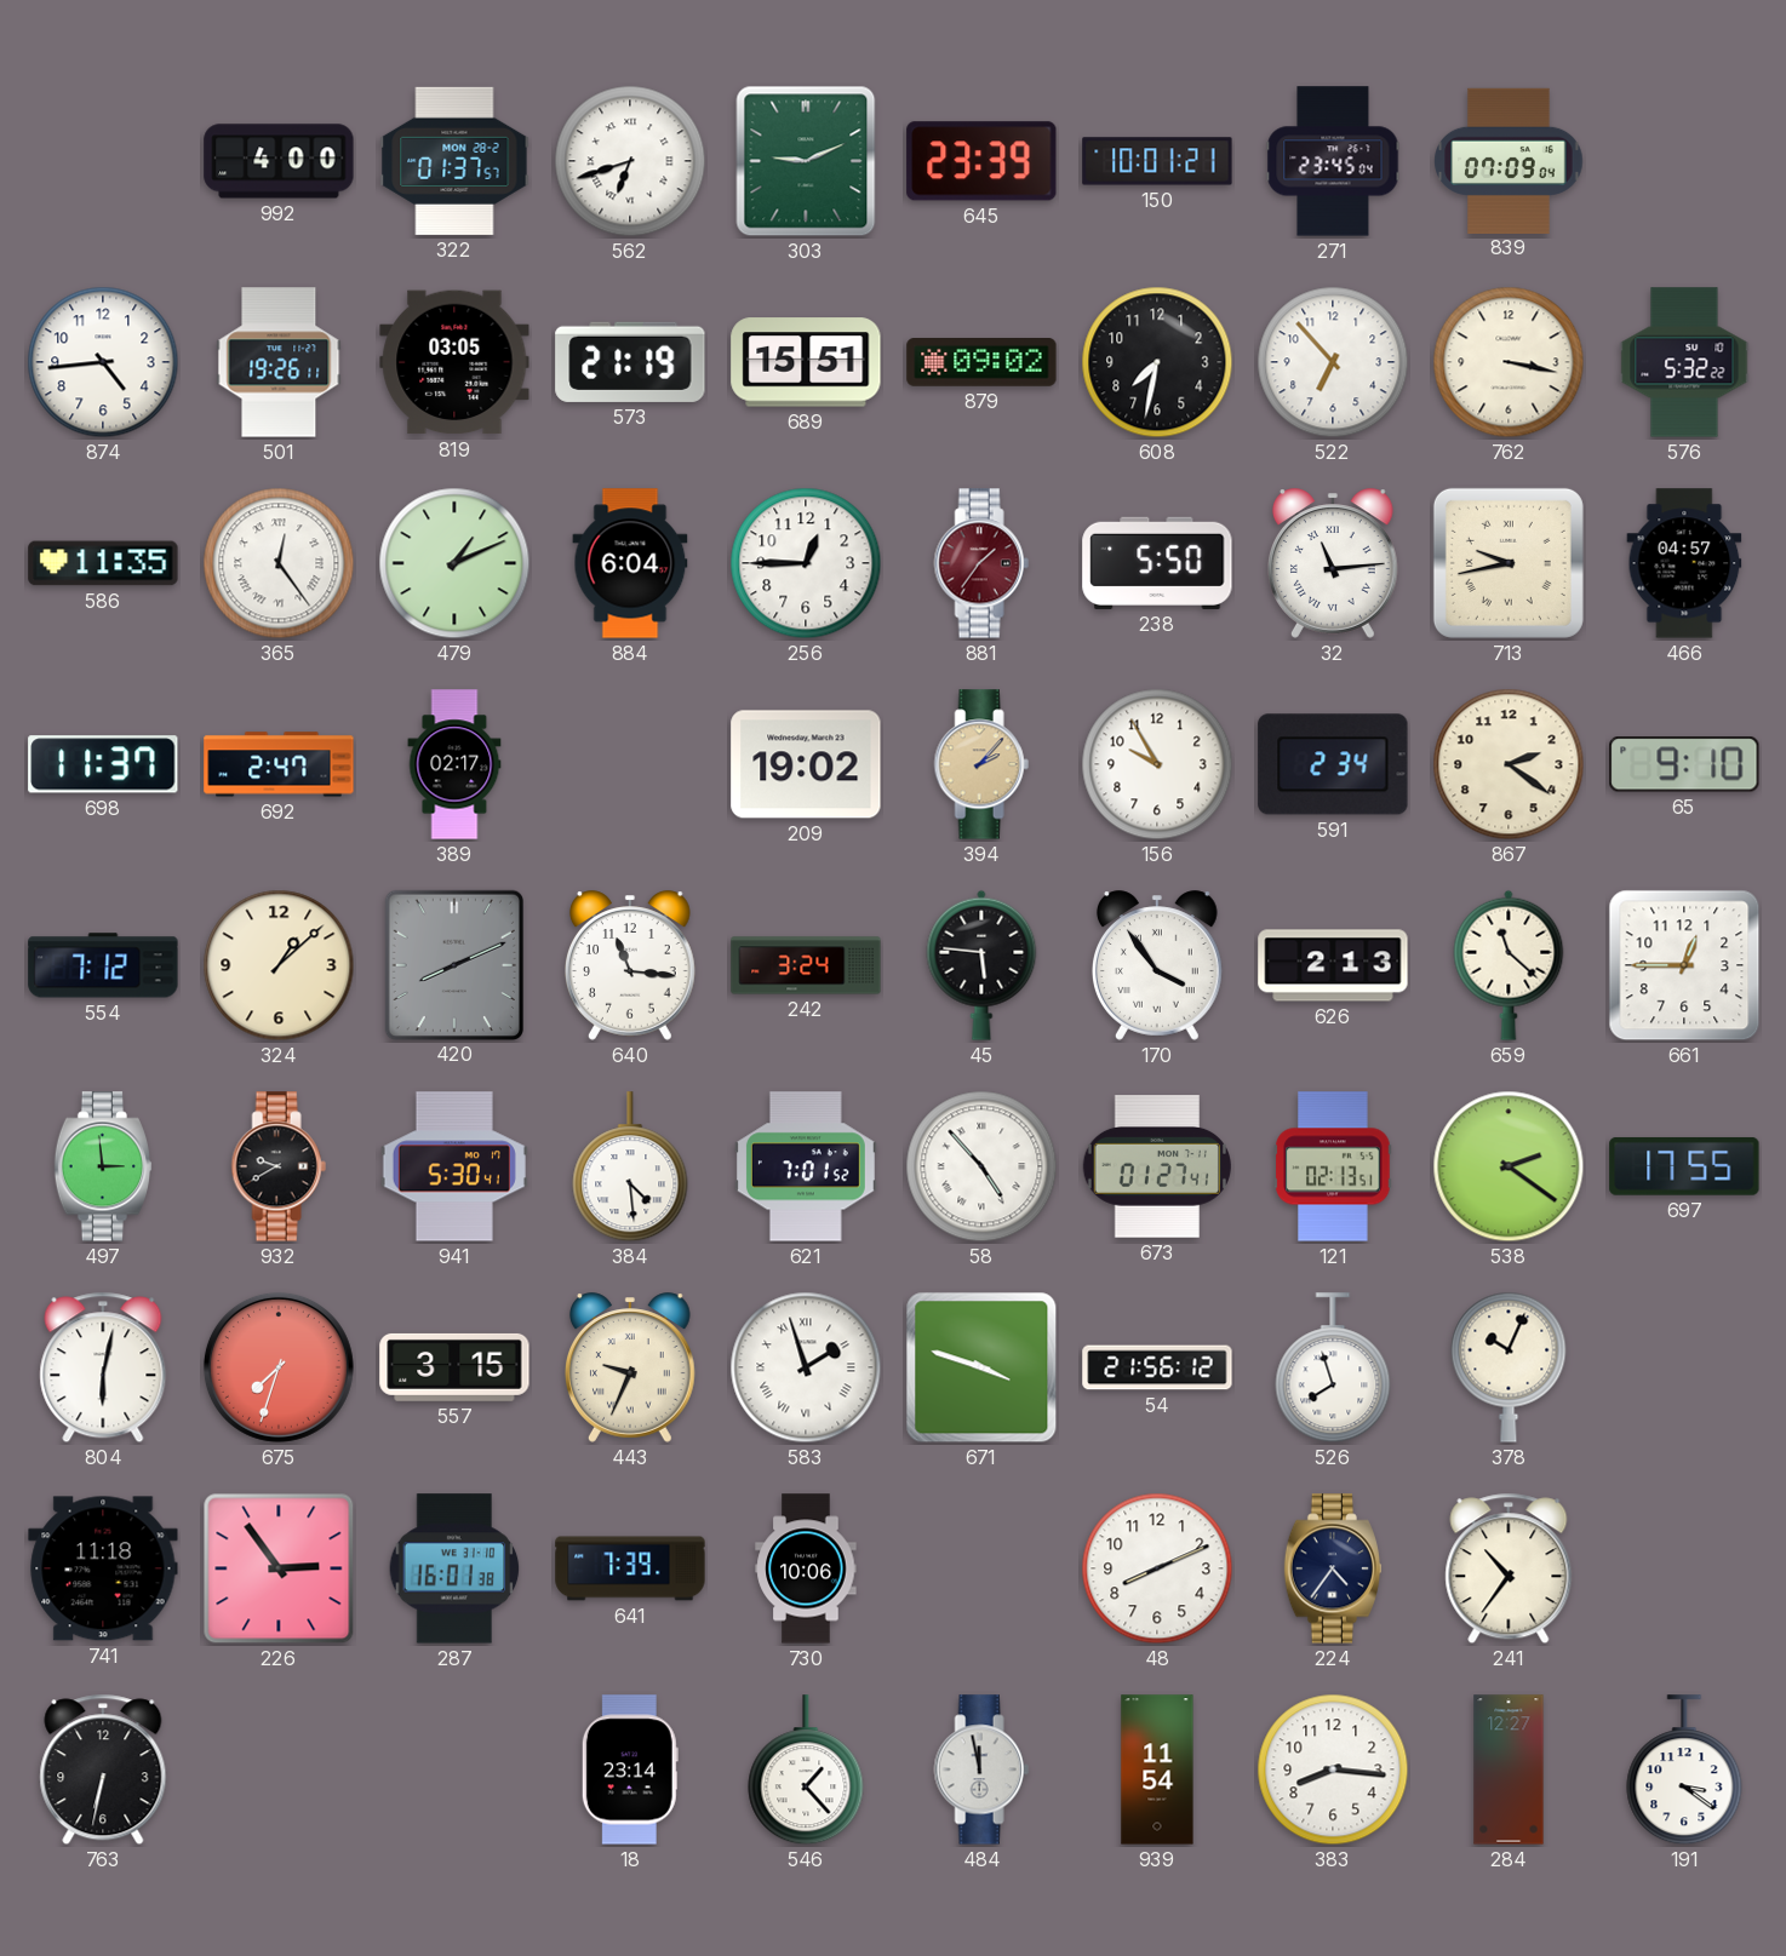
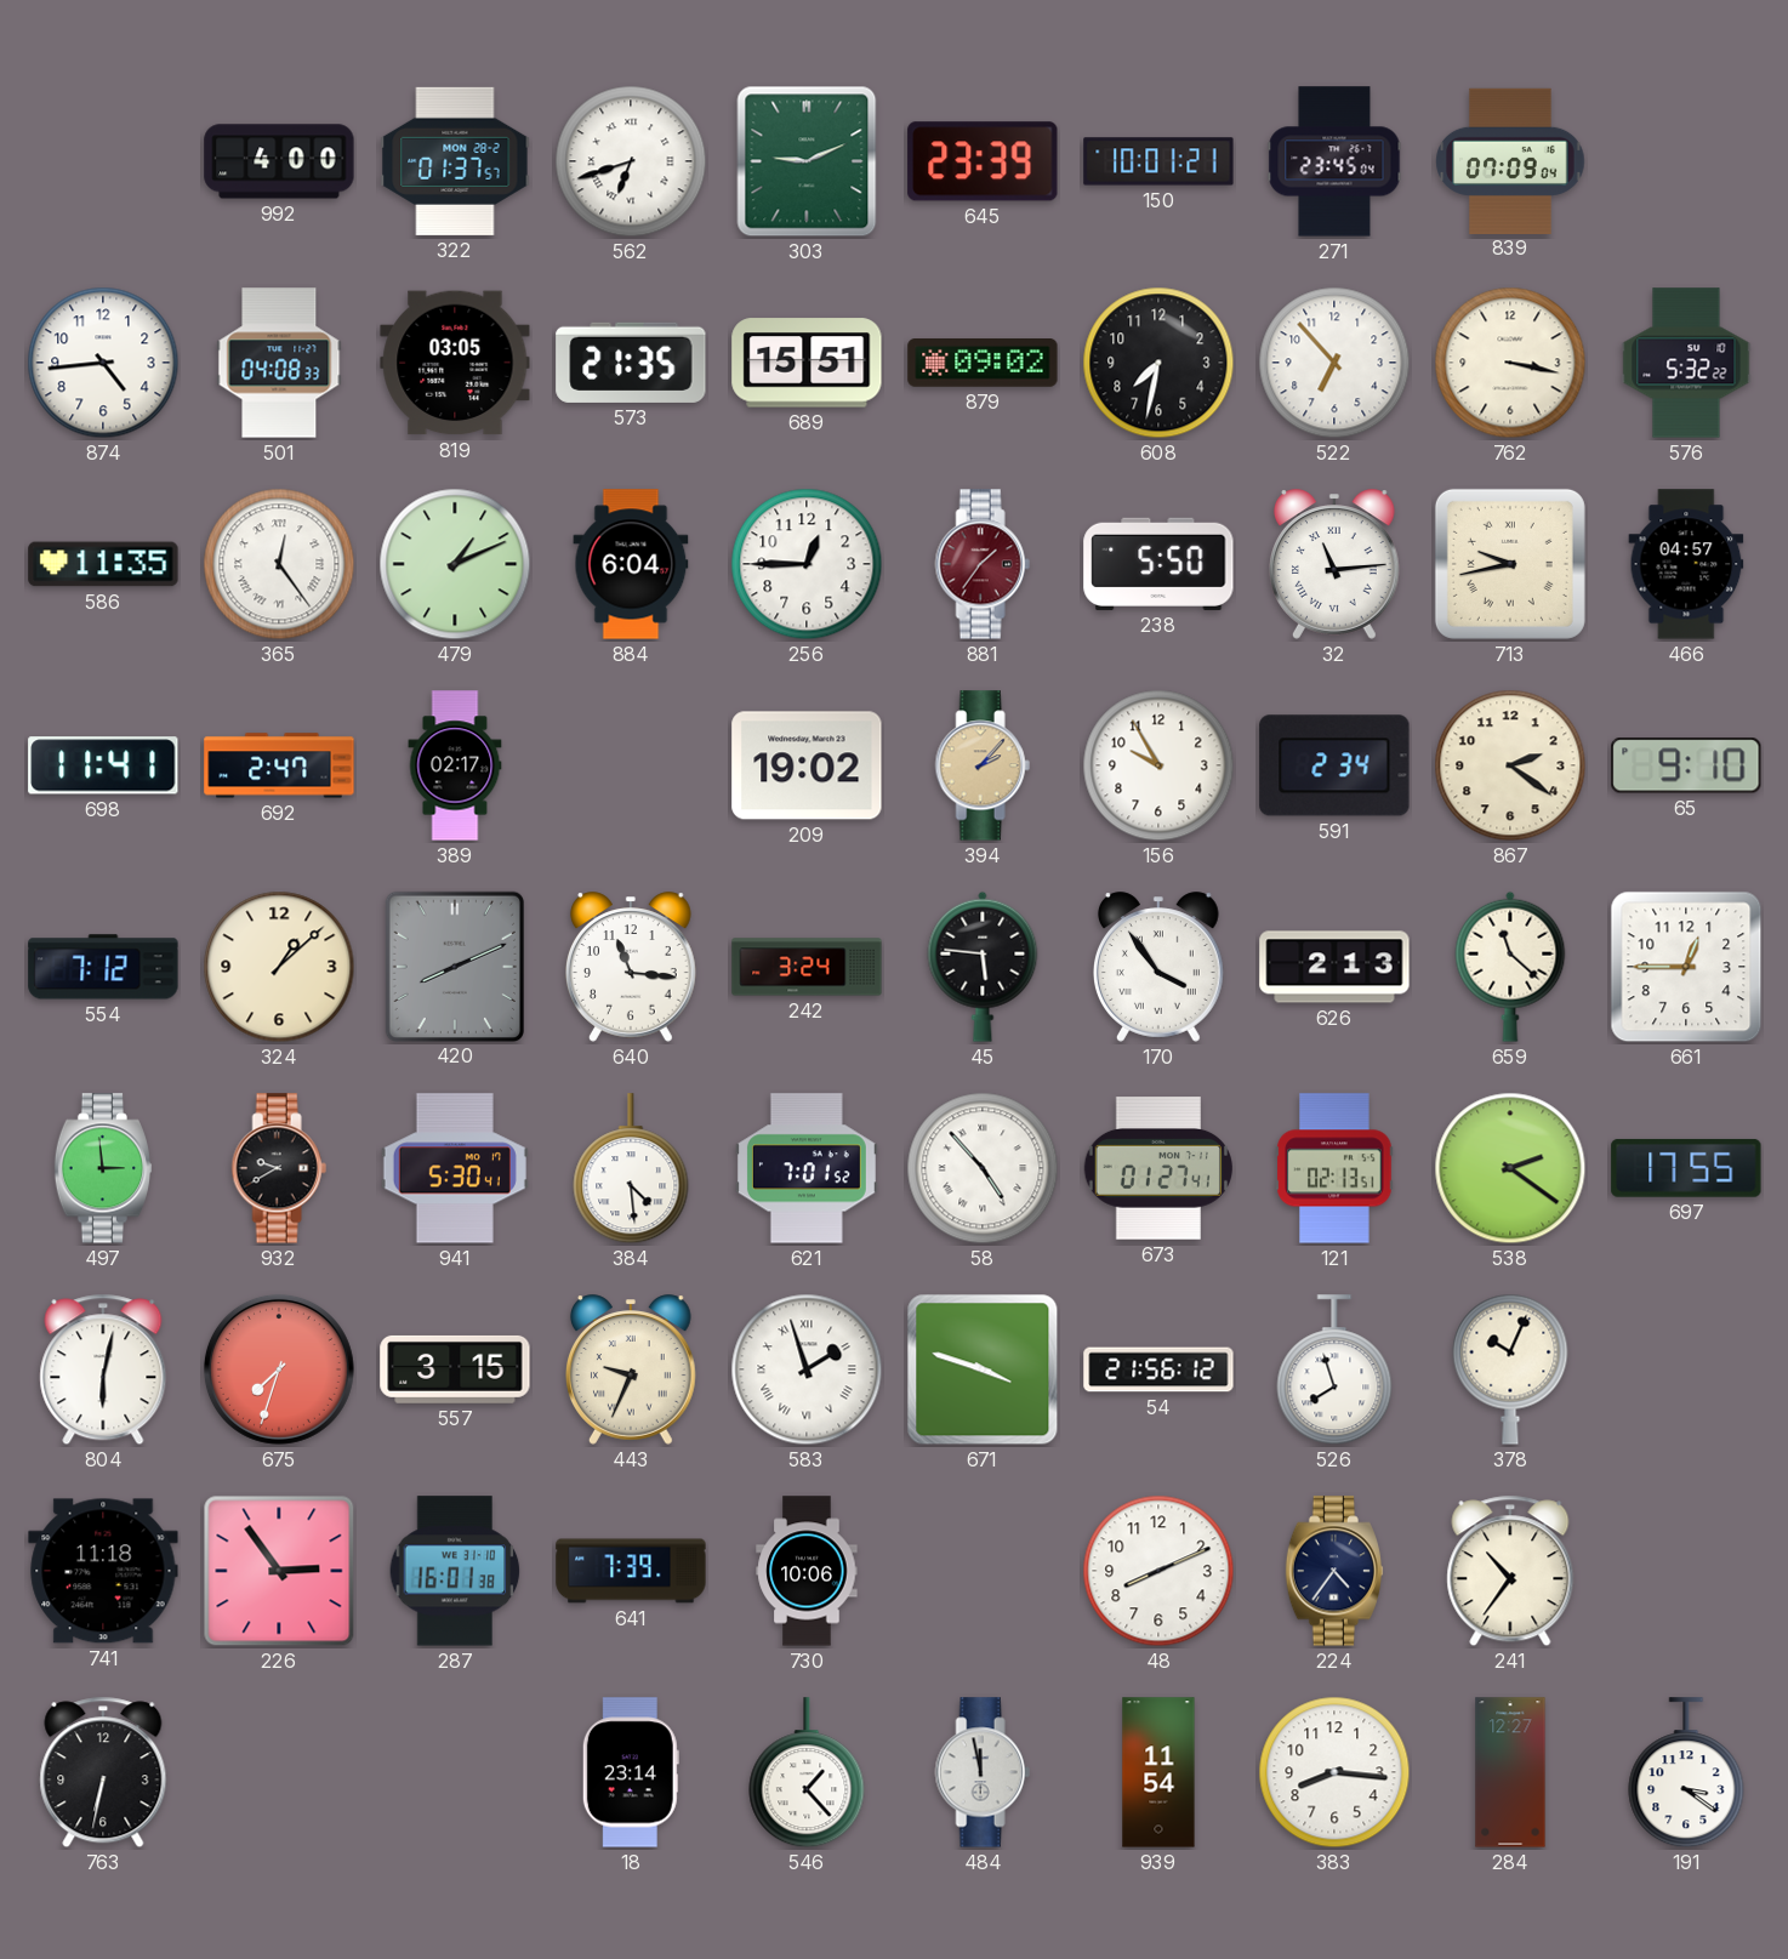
501: 19:26 -> 04:08 (279, 363)
573: 21:19 -> 21:35 (631, 363)
698: 11:37 -> 11:41 (103, 765)
